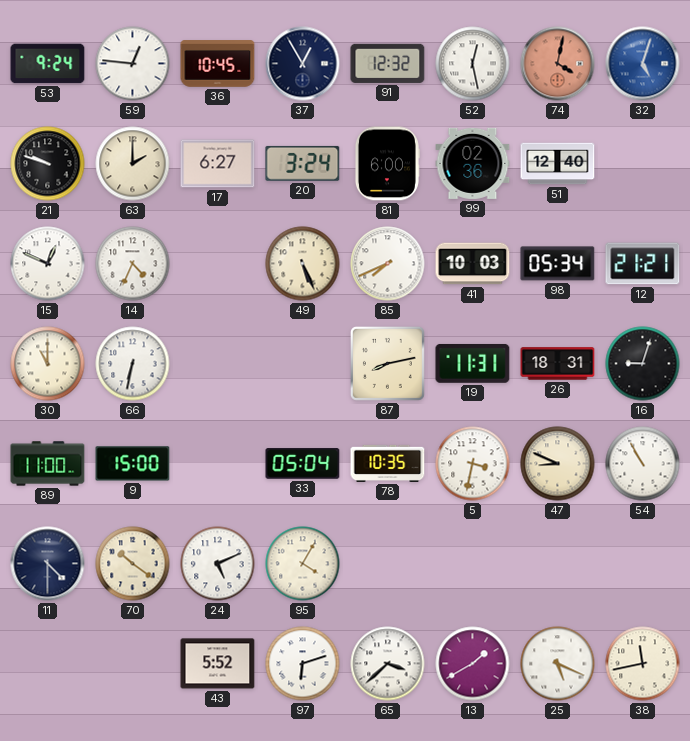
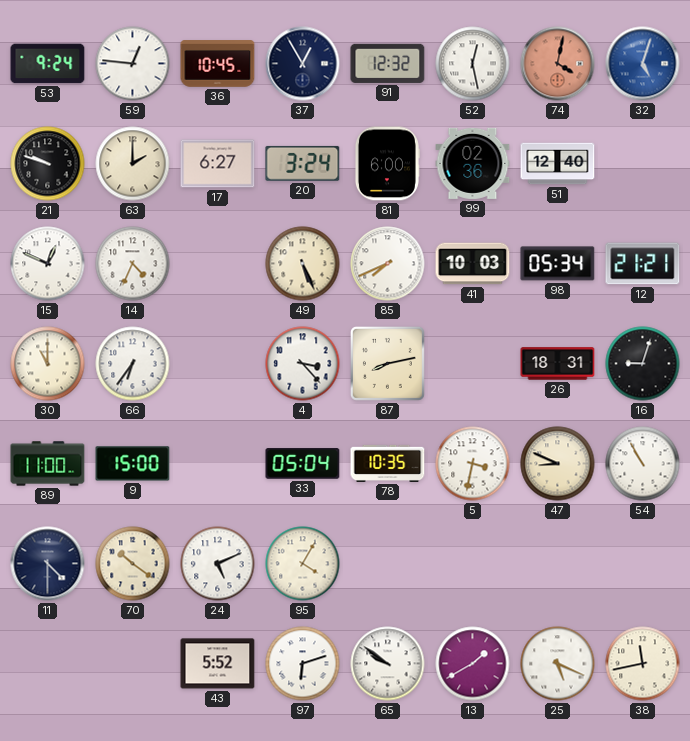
66: 6:32 -> 6:36 (133, 364)
4: none -> 3:23 (303, 364)
19: 11:31 -> none (473, 363)
65: 3:38 -> 9:51 (388, 664)
